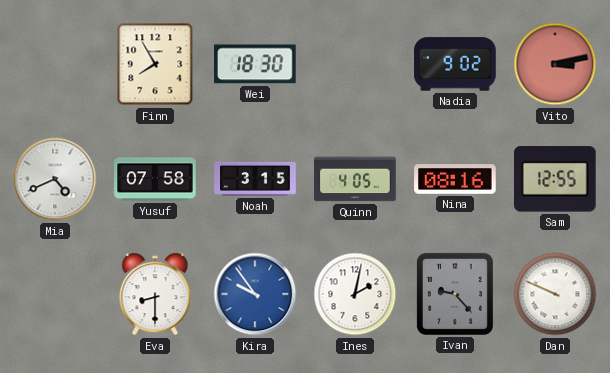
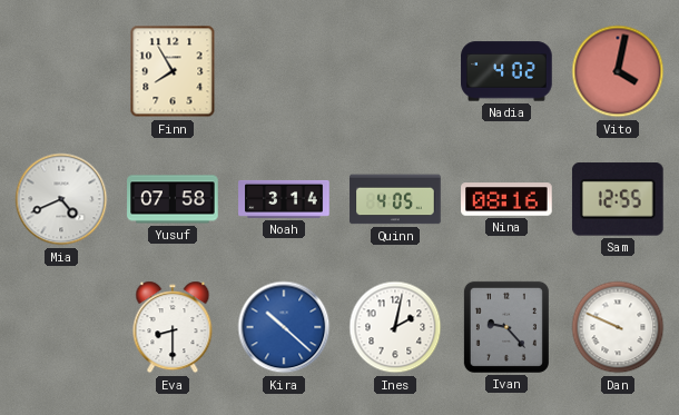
Wei: 18:30 -> none (256, 64)
Nadia: 9:02 -> 4:02 (506, 71)
Vito: 3:13 -> 4:02 (618, 71)
Noah: 3:15 -> 3:14 (284, 199)
Kira: 9:54 -> 10:22 (284, 327)
